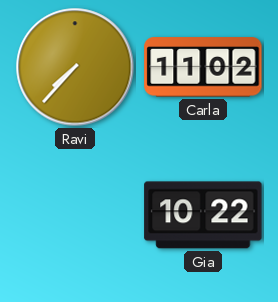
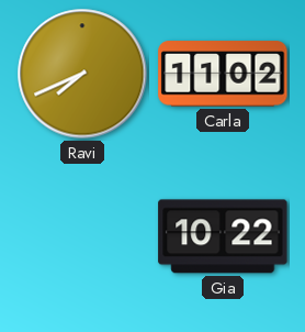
Ravi: 7:37 -> 7:41 (82, 74)
